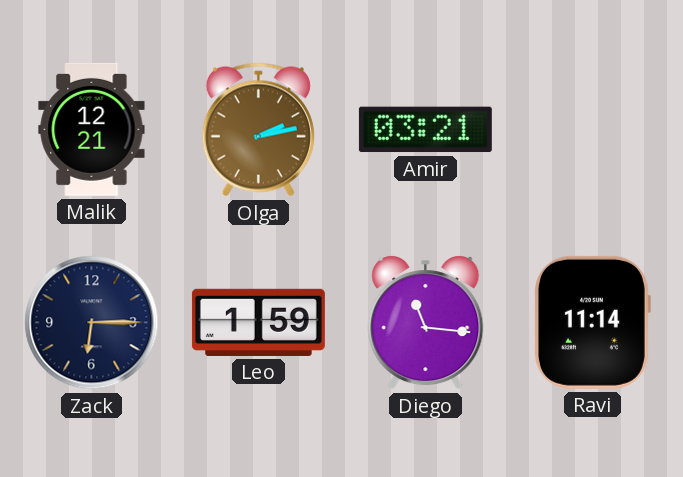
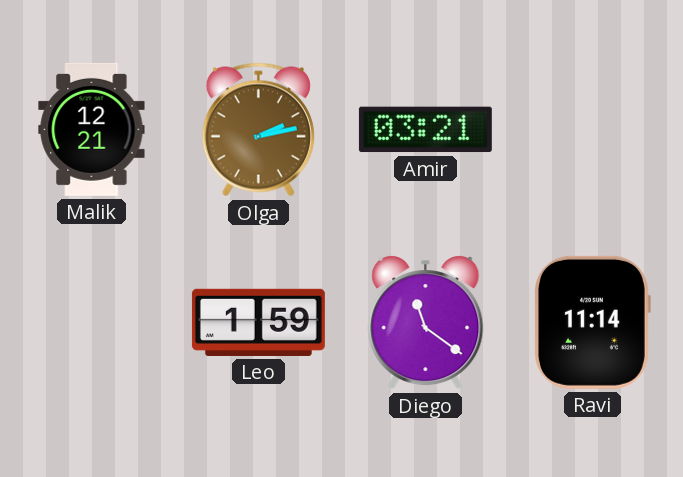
Zack: 6:15 -> none (92, 323)
Diego: 11:16 -> 11:21 (426, 323)
